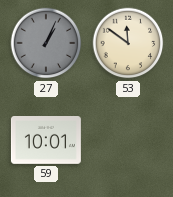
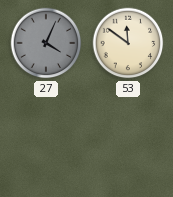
27: 1:04 -> 4:04 (46, 43)
59: 10:01 -> none (46, 141)
